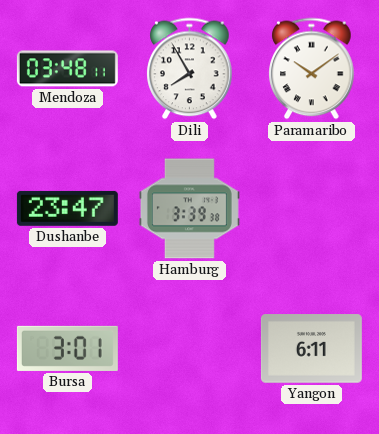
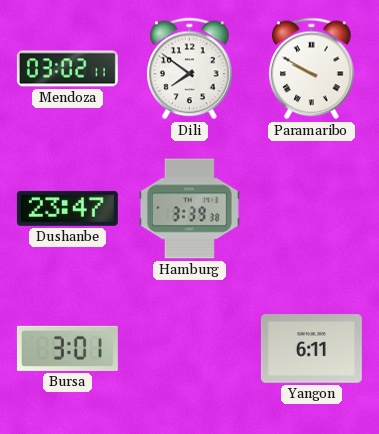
Mendoza: 03:48 -> 03:02 (67, 69)
Dili: 7:55 -> 7:51 (190, 69)
Paramaribo: 10:09 -> 9:50 (312, 69)
